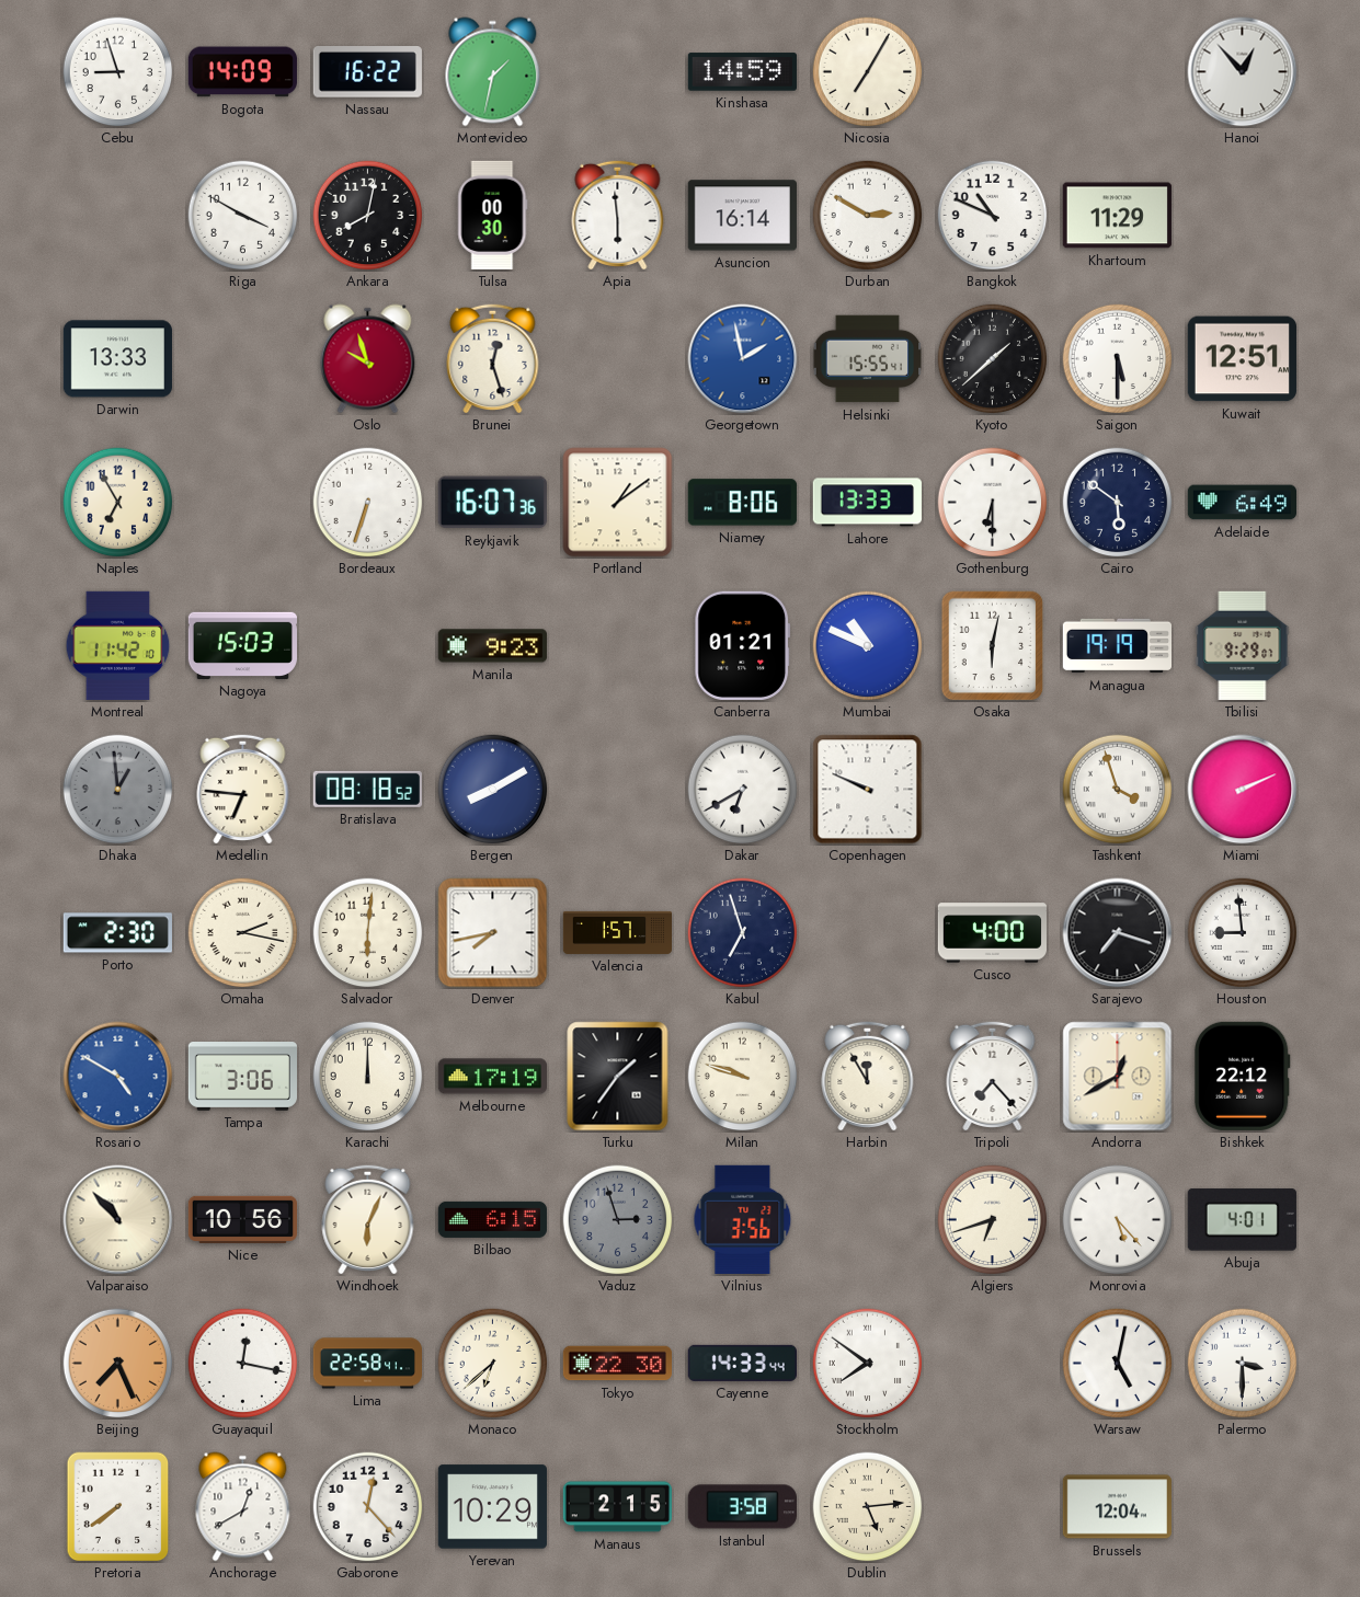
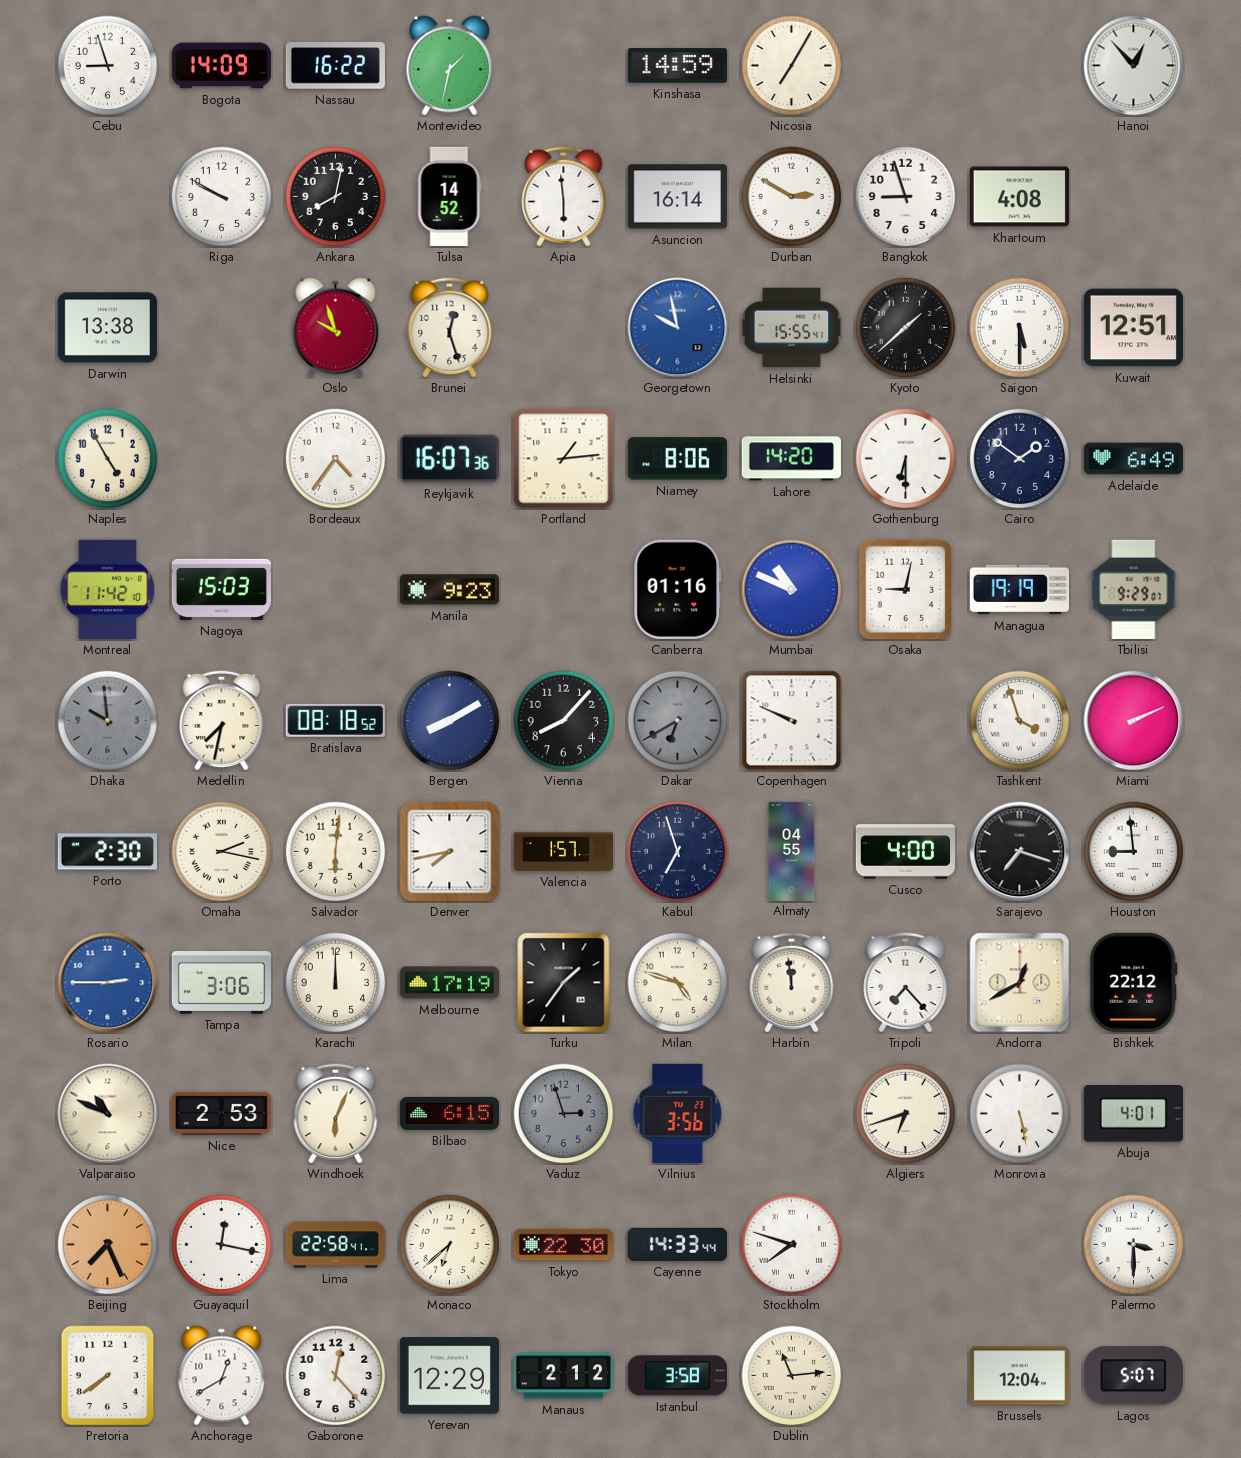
Riga: 3:50 -> 9:50 (222, 197)
Tulsa: 00:30 -> 14:52 (450, 196)
Bangkok: 10:49 -> 8:57 (906, 197)
Khartoum: 11:29 -> 4:08 (1019, 197)
Darwin: 13:33 -> 13:38 (107, 328)
Georgetown: 1:58 -> 9:58 (678, 328)
Naples: 6:55 -> 4:55 (108, 459)
Bordeaux: 6:33 -> 4:36 (336, 459)
Portland: 1:09 -> 1:14 (564, 459)
Lahore: 13:33 -> 14:20 (791, 459)
Cairo: 5:51 -> 1:51 (1020, 459)
Canberra: 01:21 -> 01:16 (677, 589)
Osaka: 6:02 -> 9:02 (906, 590)
Dhaka: 12:59 -> 9:59 (108, 721)
Medellin: 6:46 -> 7:32 (222, 720)
Vienna: none -> 8:07 (564, 721)
Dakar dial: white -> grey (678, 721)
Almaty: none -> 04:55 (792, 851)
Rosario: 4:50 -> 2:45 (108, 983)
Milan: 9:48 -> 4:48 (678, 983)
Harbin: 11:55 -> 11:59 (792, 982)
Valparaiso: 10:53 -> 10:49 (108, 1114)
Nice: 10:56 -> 2:53 (221, 1113)
Monrovia: 5:23 -> 5:28 (1020, 1114)
Stockholm: 7:51 -> 7:48 (792, 1245)
Warsaw: 5:02 -> none (1118, 1364)
Yerevan: 10:29 -> 12:29 (449, 1376)
Manaus: 2:15 -> 2:12 (563, 1376)
Dublin: 5:14 -> 11:14 (792, 1376)
Lagos: none -> 5:07 (1133, 1376)
